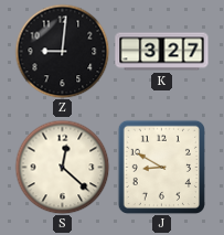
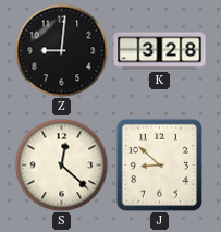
K: 3:27 -> 3:28 (160, 51)
J: 8:50 -> 8:52 (159, 164)
